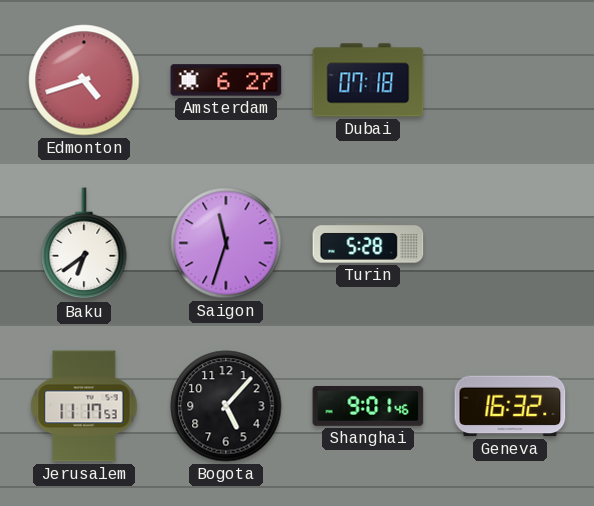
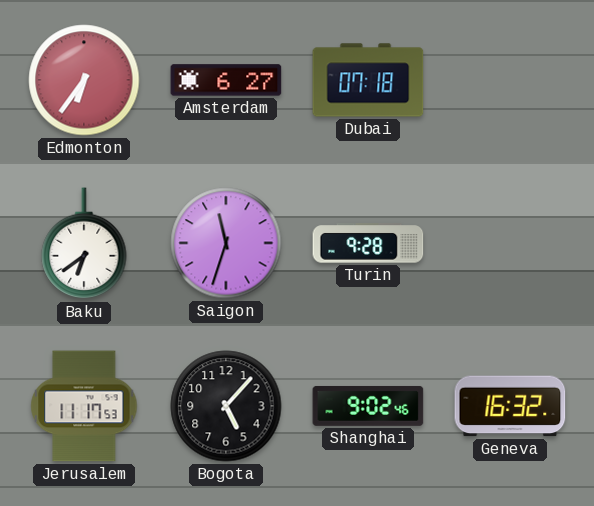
Edmonton: 4:42 -> 6:36 (84, 80)
Turin: 5:28 -> 9:28 (368, 243)
Shanghai: 9:01 -> 9:02 (368, 406)
